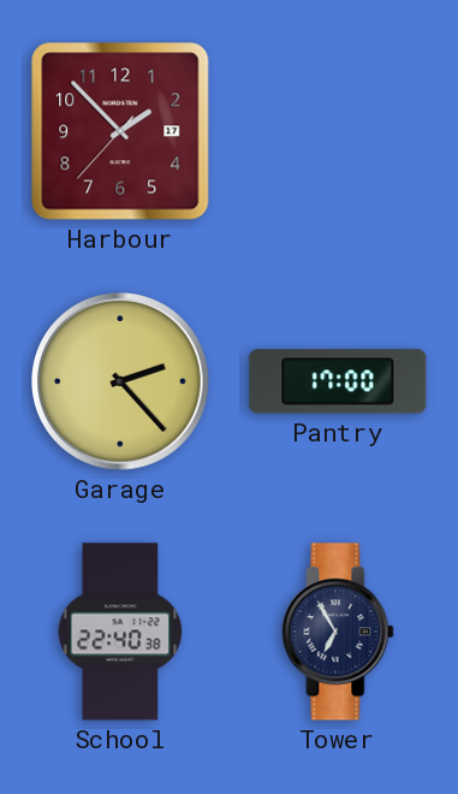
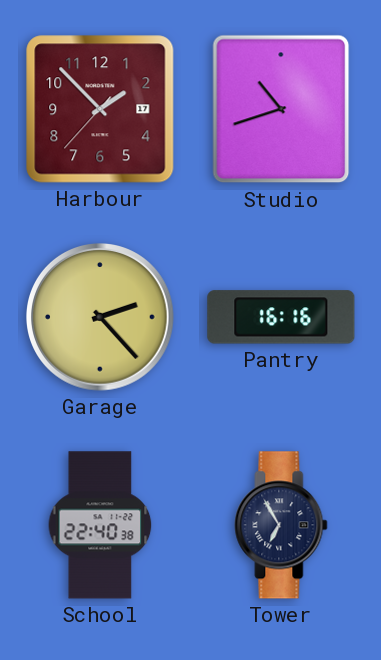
Studio: none -> 10:42 (281, 109)
Pantry: 17:00 -> 16:16 (281, 317)
